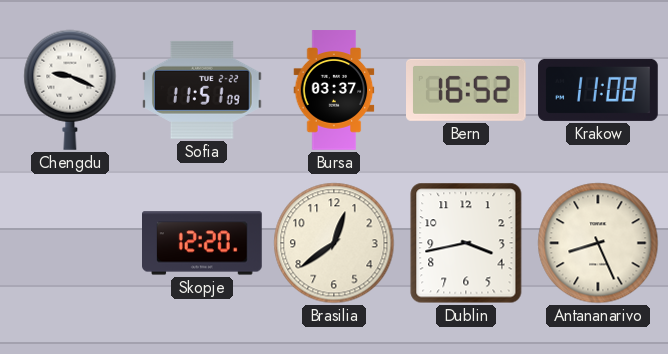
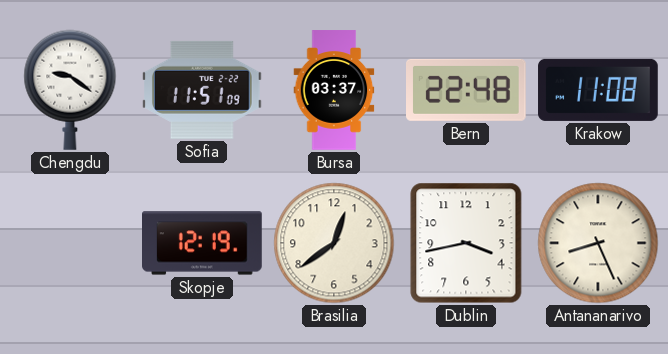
Chengdu: 9:19 -> 9:21 (70, 90)
Bern: 16:52 -> 22:48 (467, 90)
Skopje: 12:20 -> 12:19 (202, 243)
